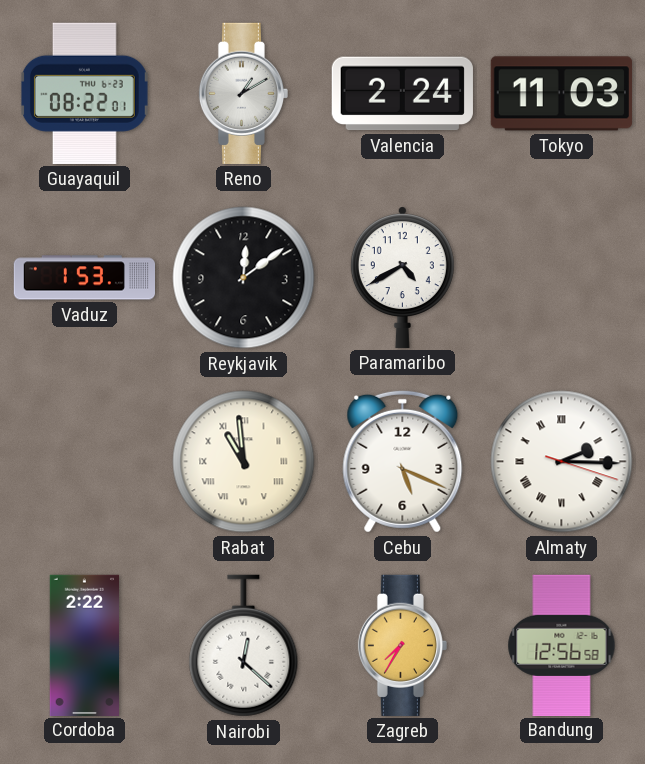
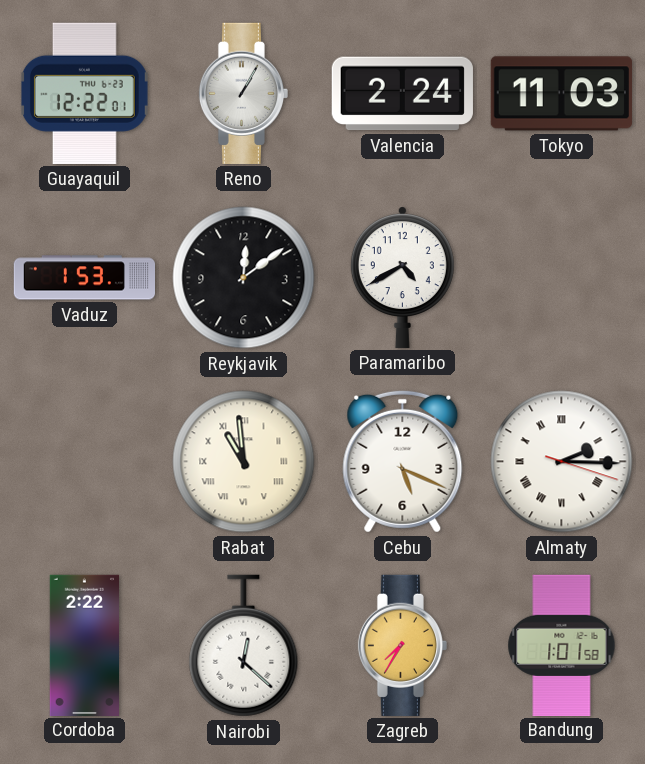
Guayaquil: 08:22 -> 12:22 (84, 93)
Reno: 1:10 -> 1:05 (243, 93)
Bandung: 12:56 -> 1:01 (562, 645)
